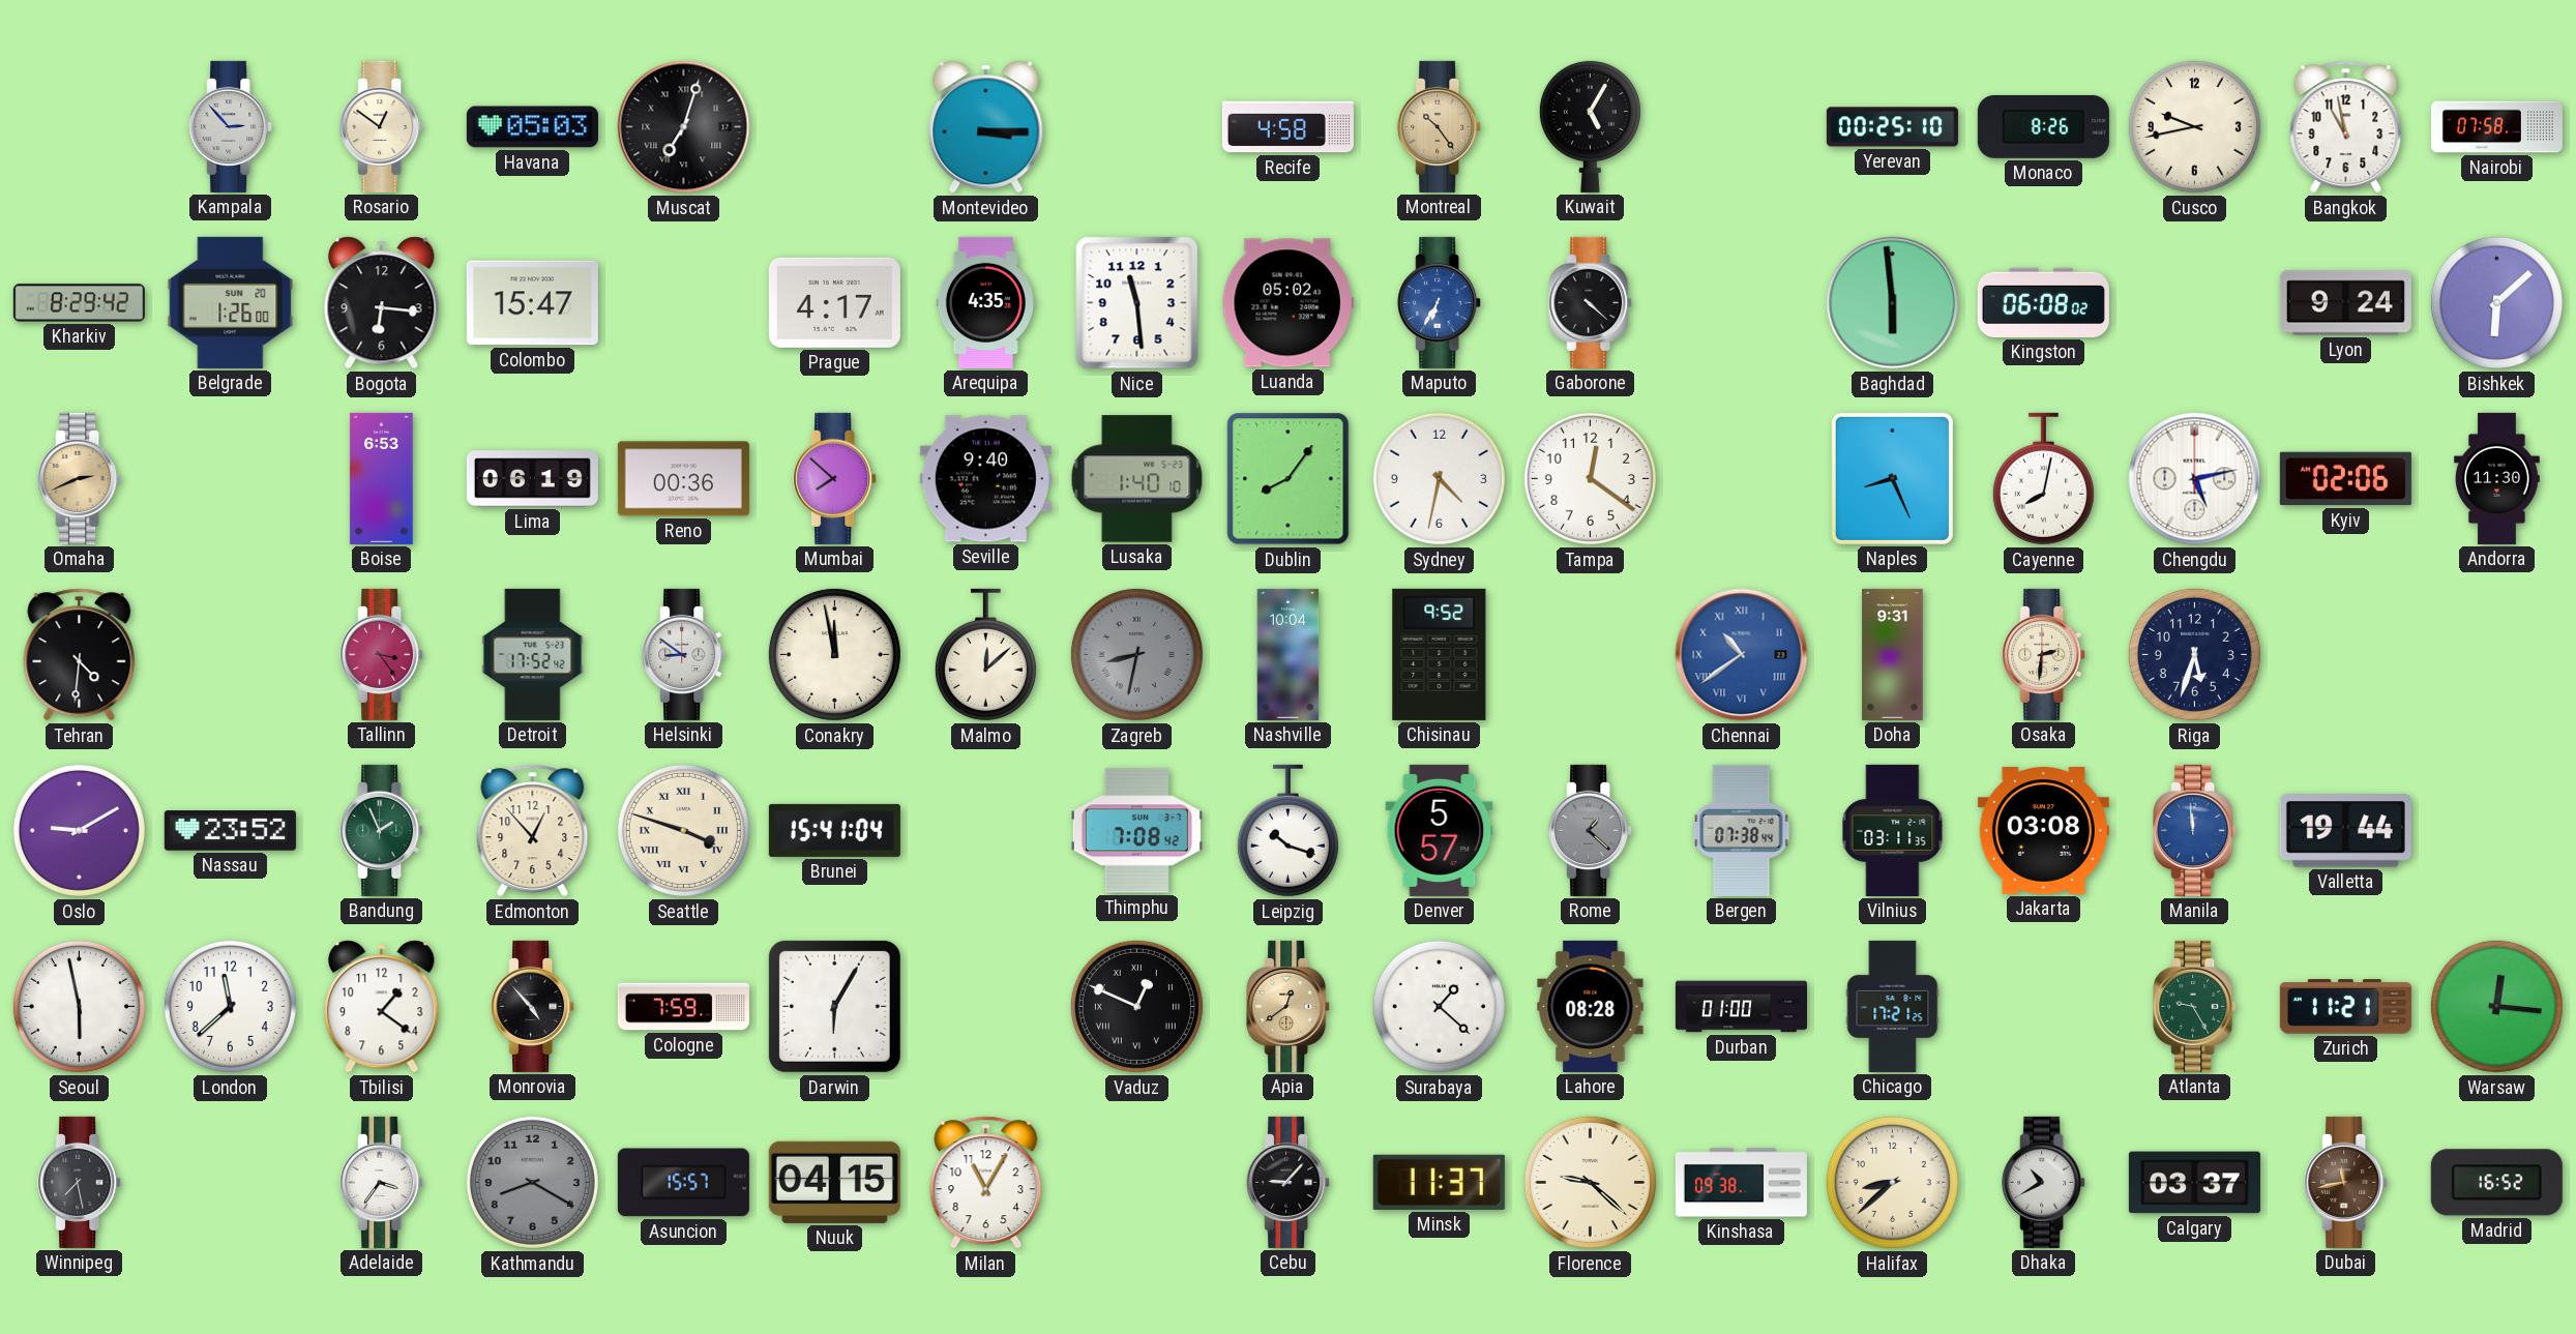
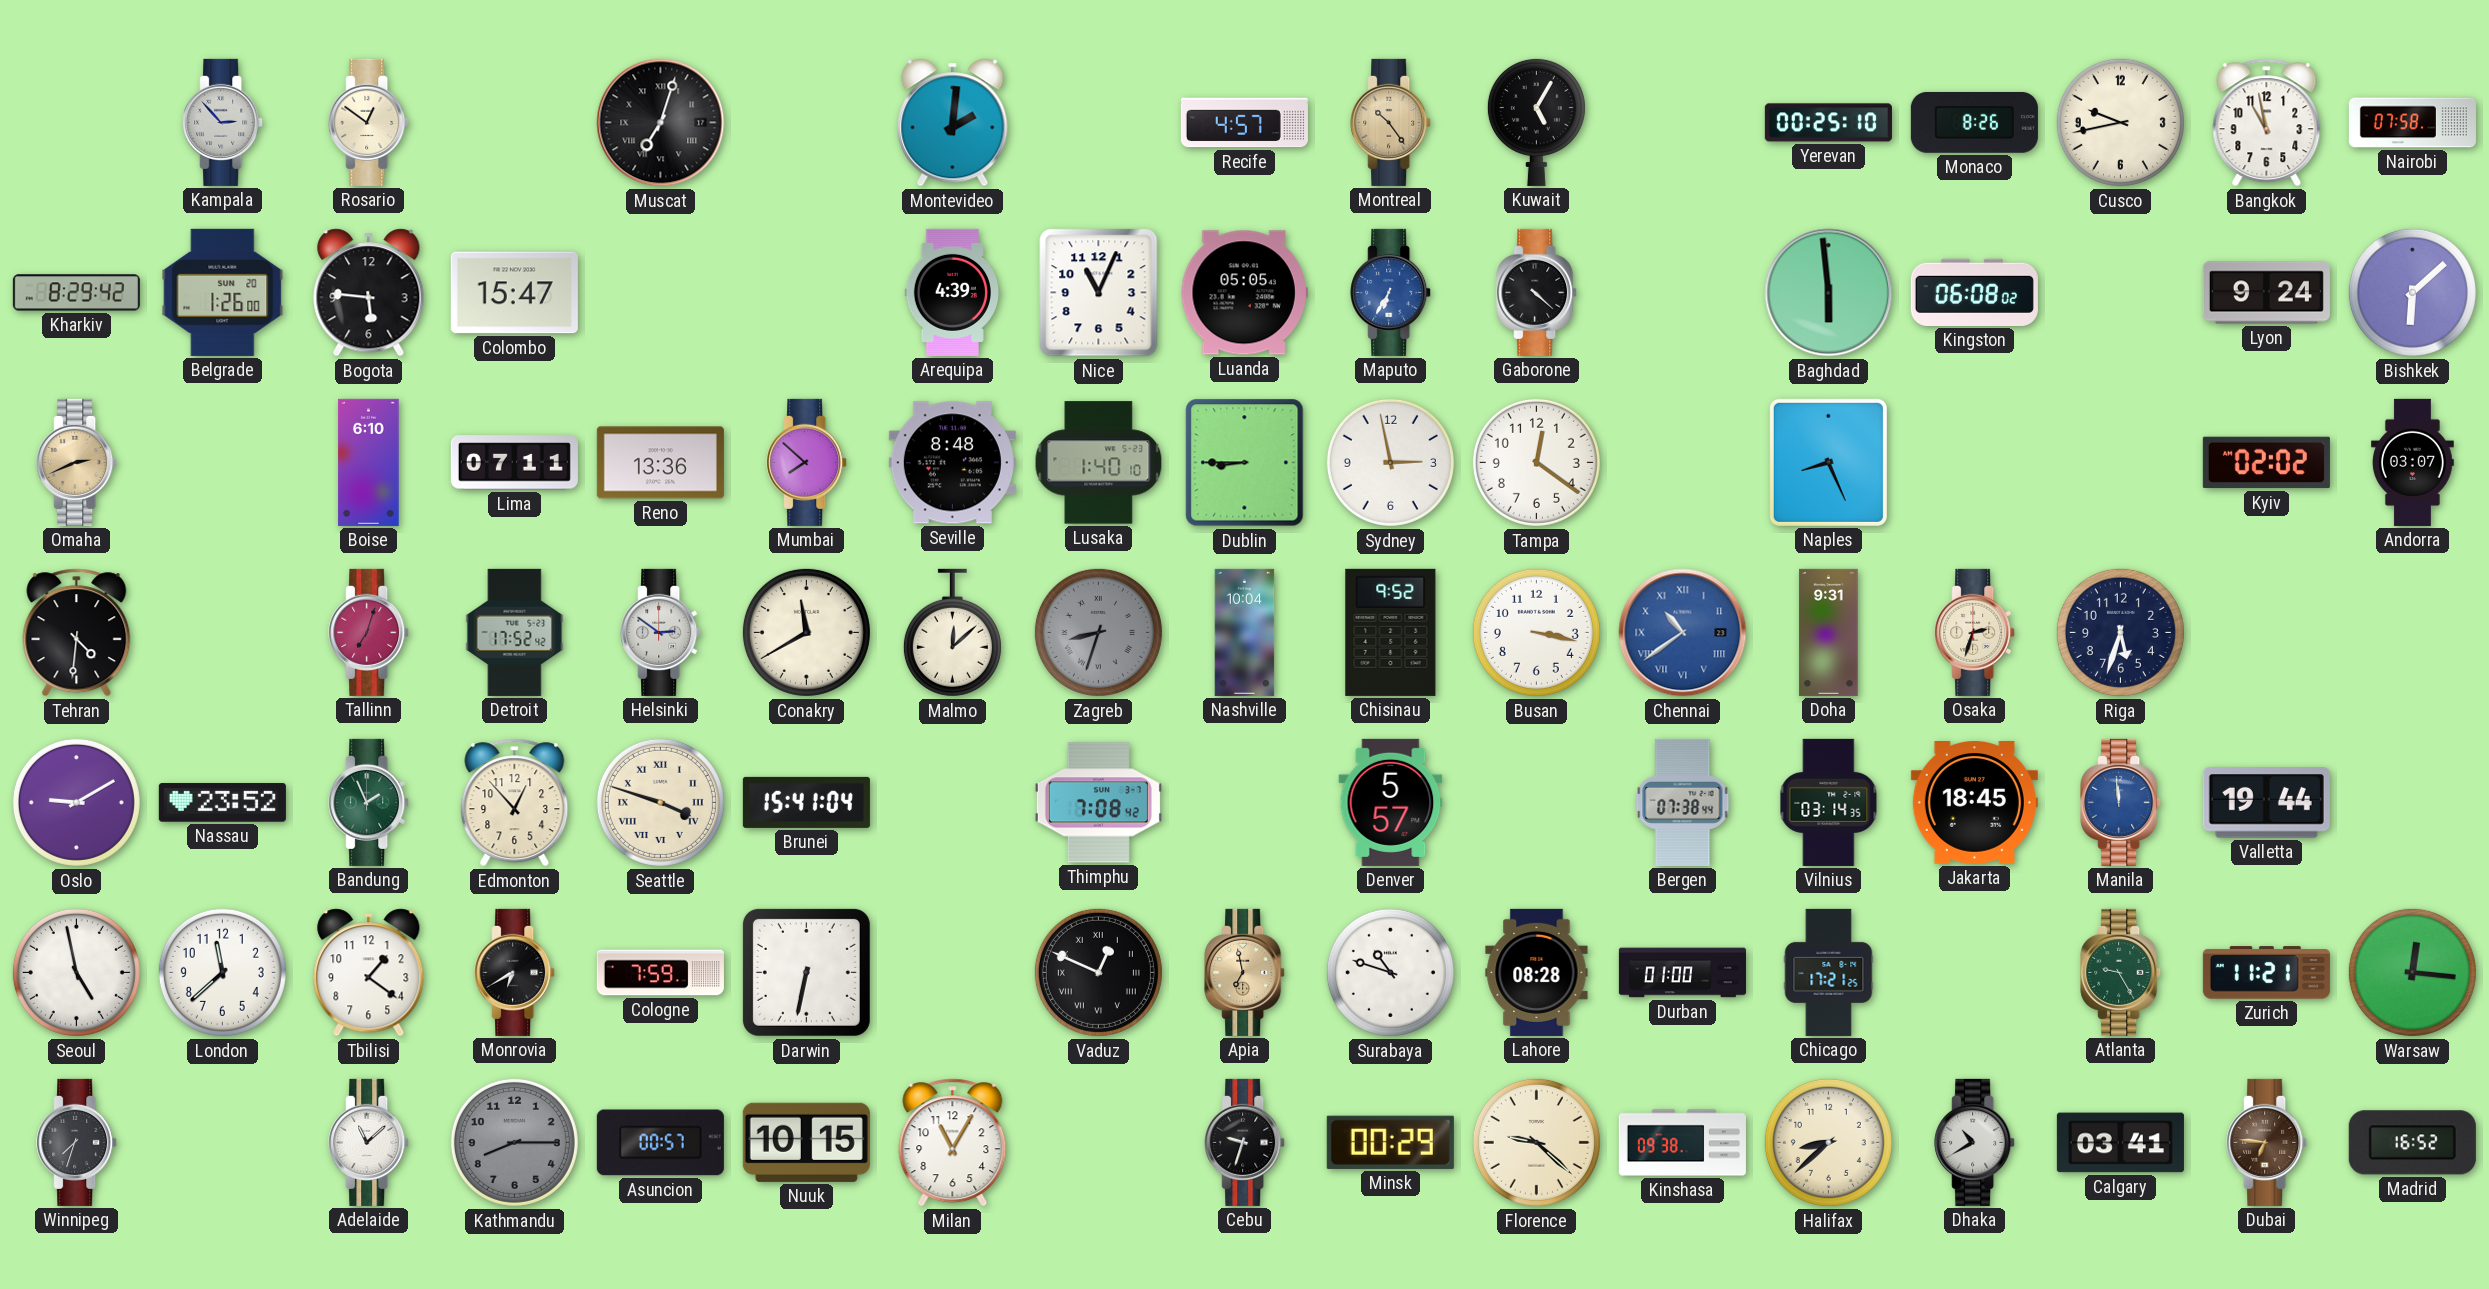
Havana: 05:03 -> none (532, 127)
Montevideo: 3:15 -> 2:01 (953, 123)
Recife: 4:58 -> 4:57 (1244, 123)
Bogota: 6:16 -> 5:46 (369, 293)
Prague: 4:17 -> none (834, 302)
Arequipa: 4:35 -> 4:39 (952, 292)
Nice: 11:29 -> 11:04 (1099, 293)
Luanda: 05:02 -> 05:05 (1244, 293)
Boise: 6:53 -> 6:10 (369, 462)
Lima: 06:19 -> 07:11 (514, 463)
Reno: 00:36 -> 13:36 (660, 463)
Seville: 9:40 -> 8:48 (952, 463)
Dublin: 8:06 -> 8:45 (1245, 463)
Sydney: 4:32 -> 2:58 (1390, 462)
Cayenne: 8:02 -> none (2043, 479)
Chengdu: 5:13 -> none (2195, 479)
Kyiv: 02:06 -> 02:02 (2266, 463)
Andorra: 11:30 -> 03:07 (2412, 462)
Tallinn: 3:24 -> 7:03 (369, 632)
Helsinki: 8:51 -> 2:51 (661, 632)
Conakry: 11:58 -> 11:40 (806, 632)
Zagreb: 8:32 -> 8:33 (1098, 632)
Busan: none -> 3:17 (1536, 632)
Osaka: 2:31 -> 2:33 (1975, 632)
Leipzig: 10:18 -> none (1287, 831)
Rome: 1:22 -> none (1591, 830)
Vilnius: 03:11 -> 03:14 (1829, 802)
Jakarta: 03:08 -> 18:45 (1974, 803)
Seoul: 5:58 -> 4:58 (76, 972)
Monrovia: 4:53 -> 6:40 (515, 972)
Darwin: 6:05 -> 6:32 (806, 972)
Apia: 12:39 -> 6:58 (1245, 972)
Surabaya: 1:22 -> 10:48 (1390, 972)
Winnipeg: 7:28 -> 7:33 (77, 1142)
Adelaide: 3:36 -> 11:08 (369, 1142)
Kathmandu: 8:20 -> 8:15 (514, 1142)
Asuncion: 15:57 -> 00:57 (660, 1143)
Nuuk: 04:15 -> 10:15 (806, 1142)
Cebu: 9:07 -> 9:33 (1245, 1142)
Minsk: 11:37 -> 00:29 (1390, 1142)
Calgary: 03:37 -> 03:41 (2120, 1143)
Dubai: 11:43 -> 6:46 (2267, 1142)
